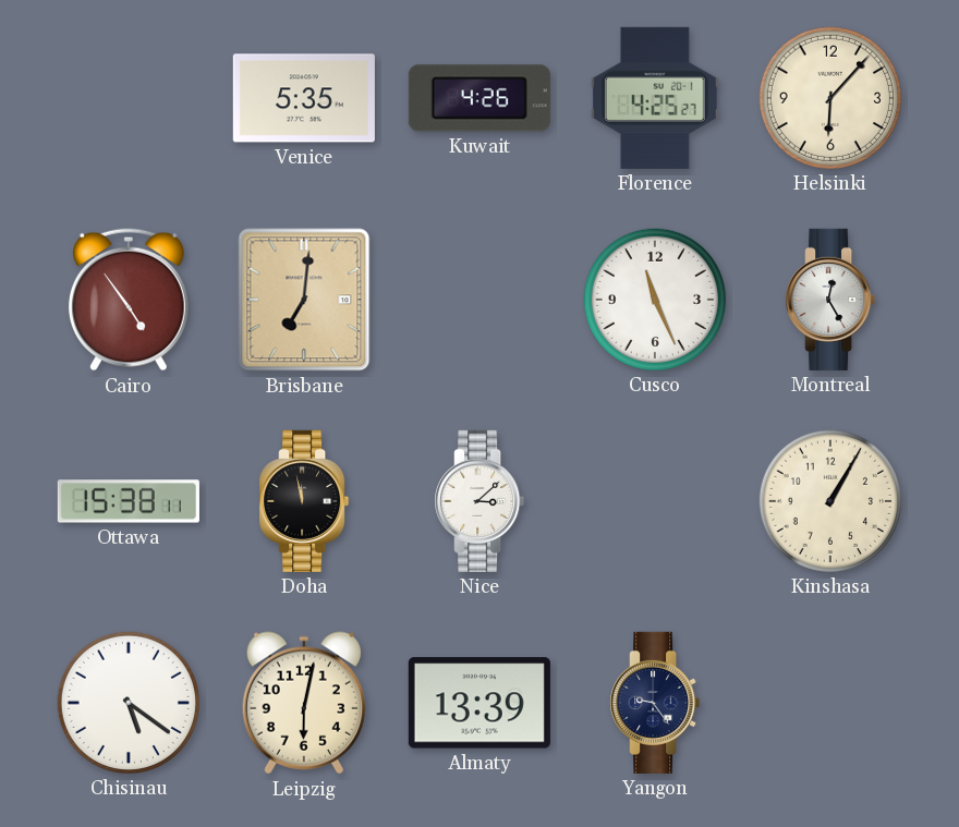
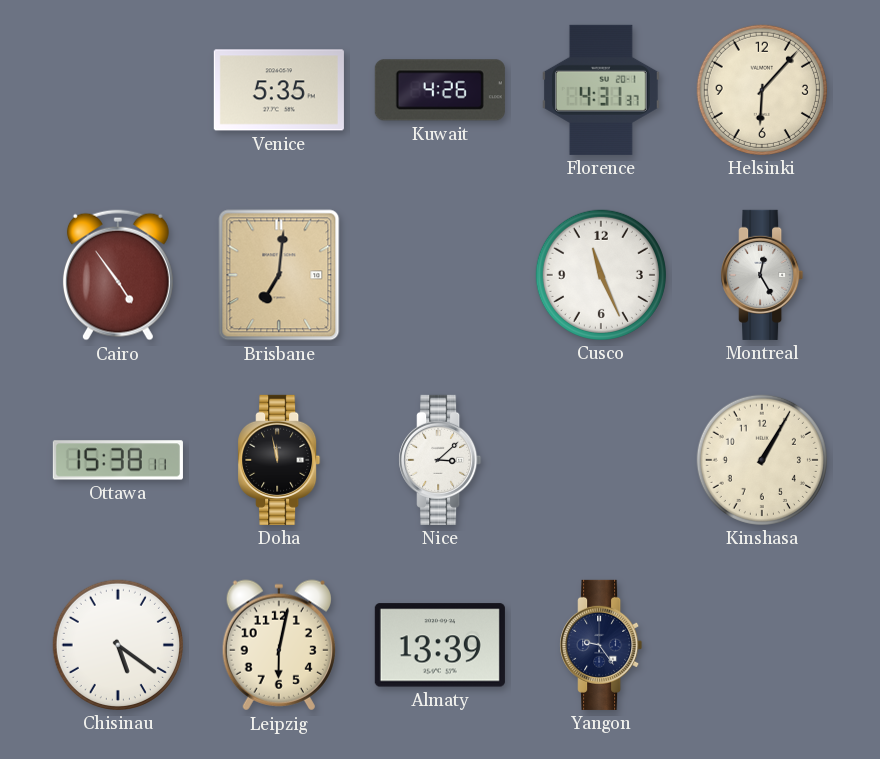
Florence: 4:25 -> 4:31 (601, 90)
